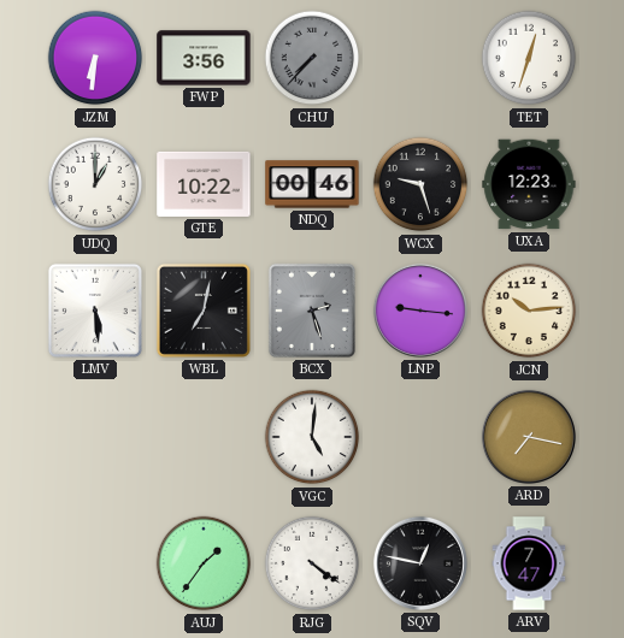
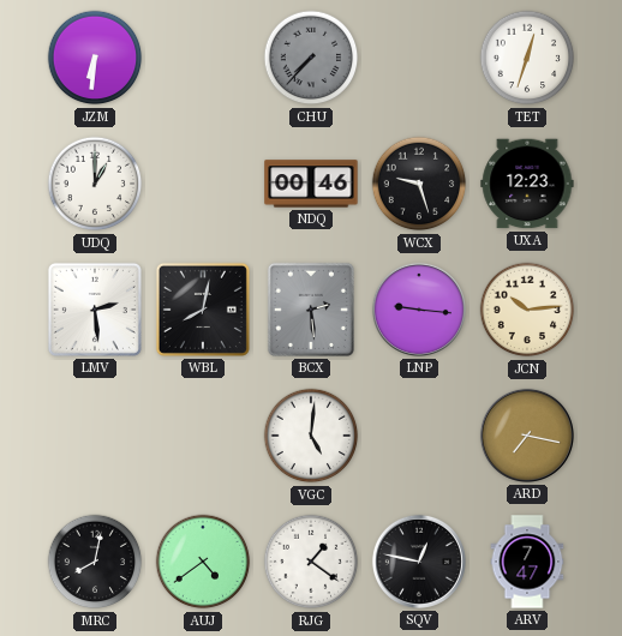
FWP: 3:56 -> none (204, 58)
GTE: 10:22 -> none (204, 184)
LMV: 5:29 -> 2:29 (95, 310)
WBL: 7:02 -> 8:02 (203, 310)
BCX: 2:27 -> 2:29 (311, 310)
MRC: none -> 8:02 (95, 562)
AUJ: 1:36 -> 4:39 (203, 562)
RJG: 4:21 -> 1:21 (311, 562)
